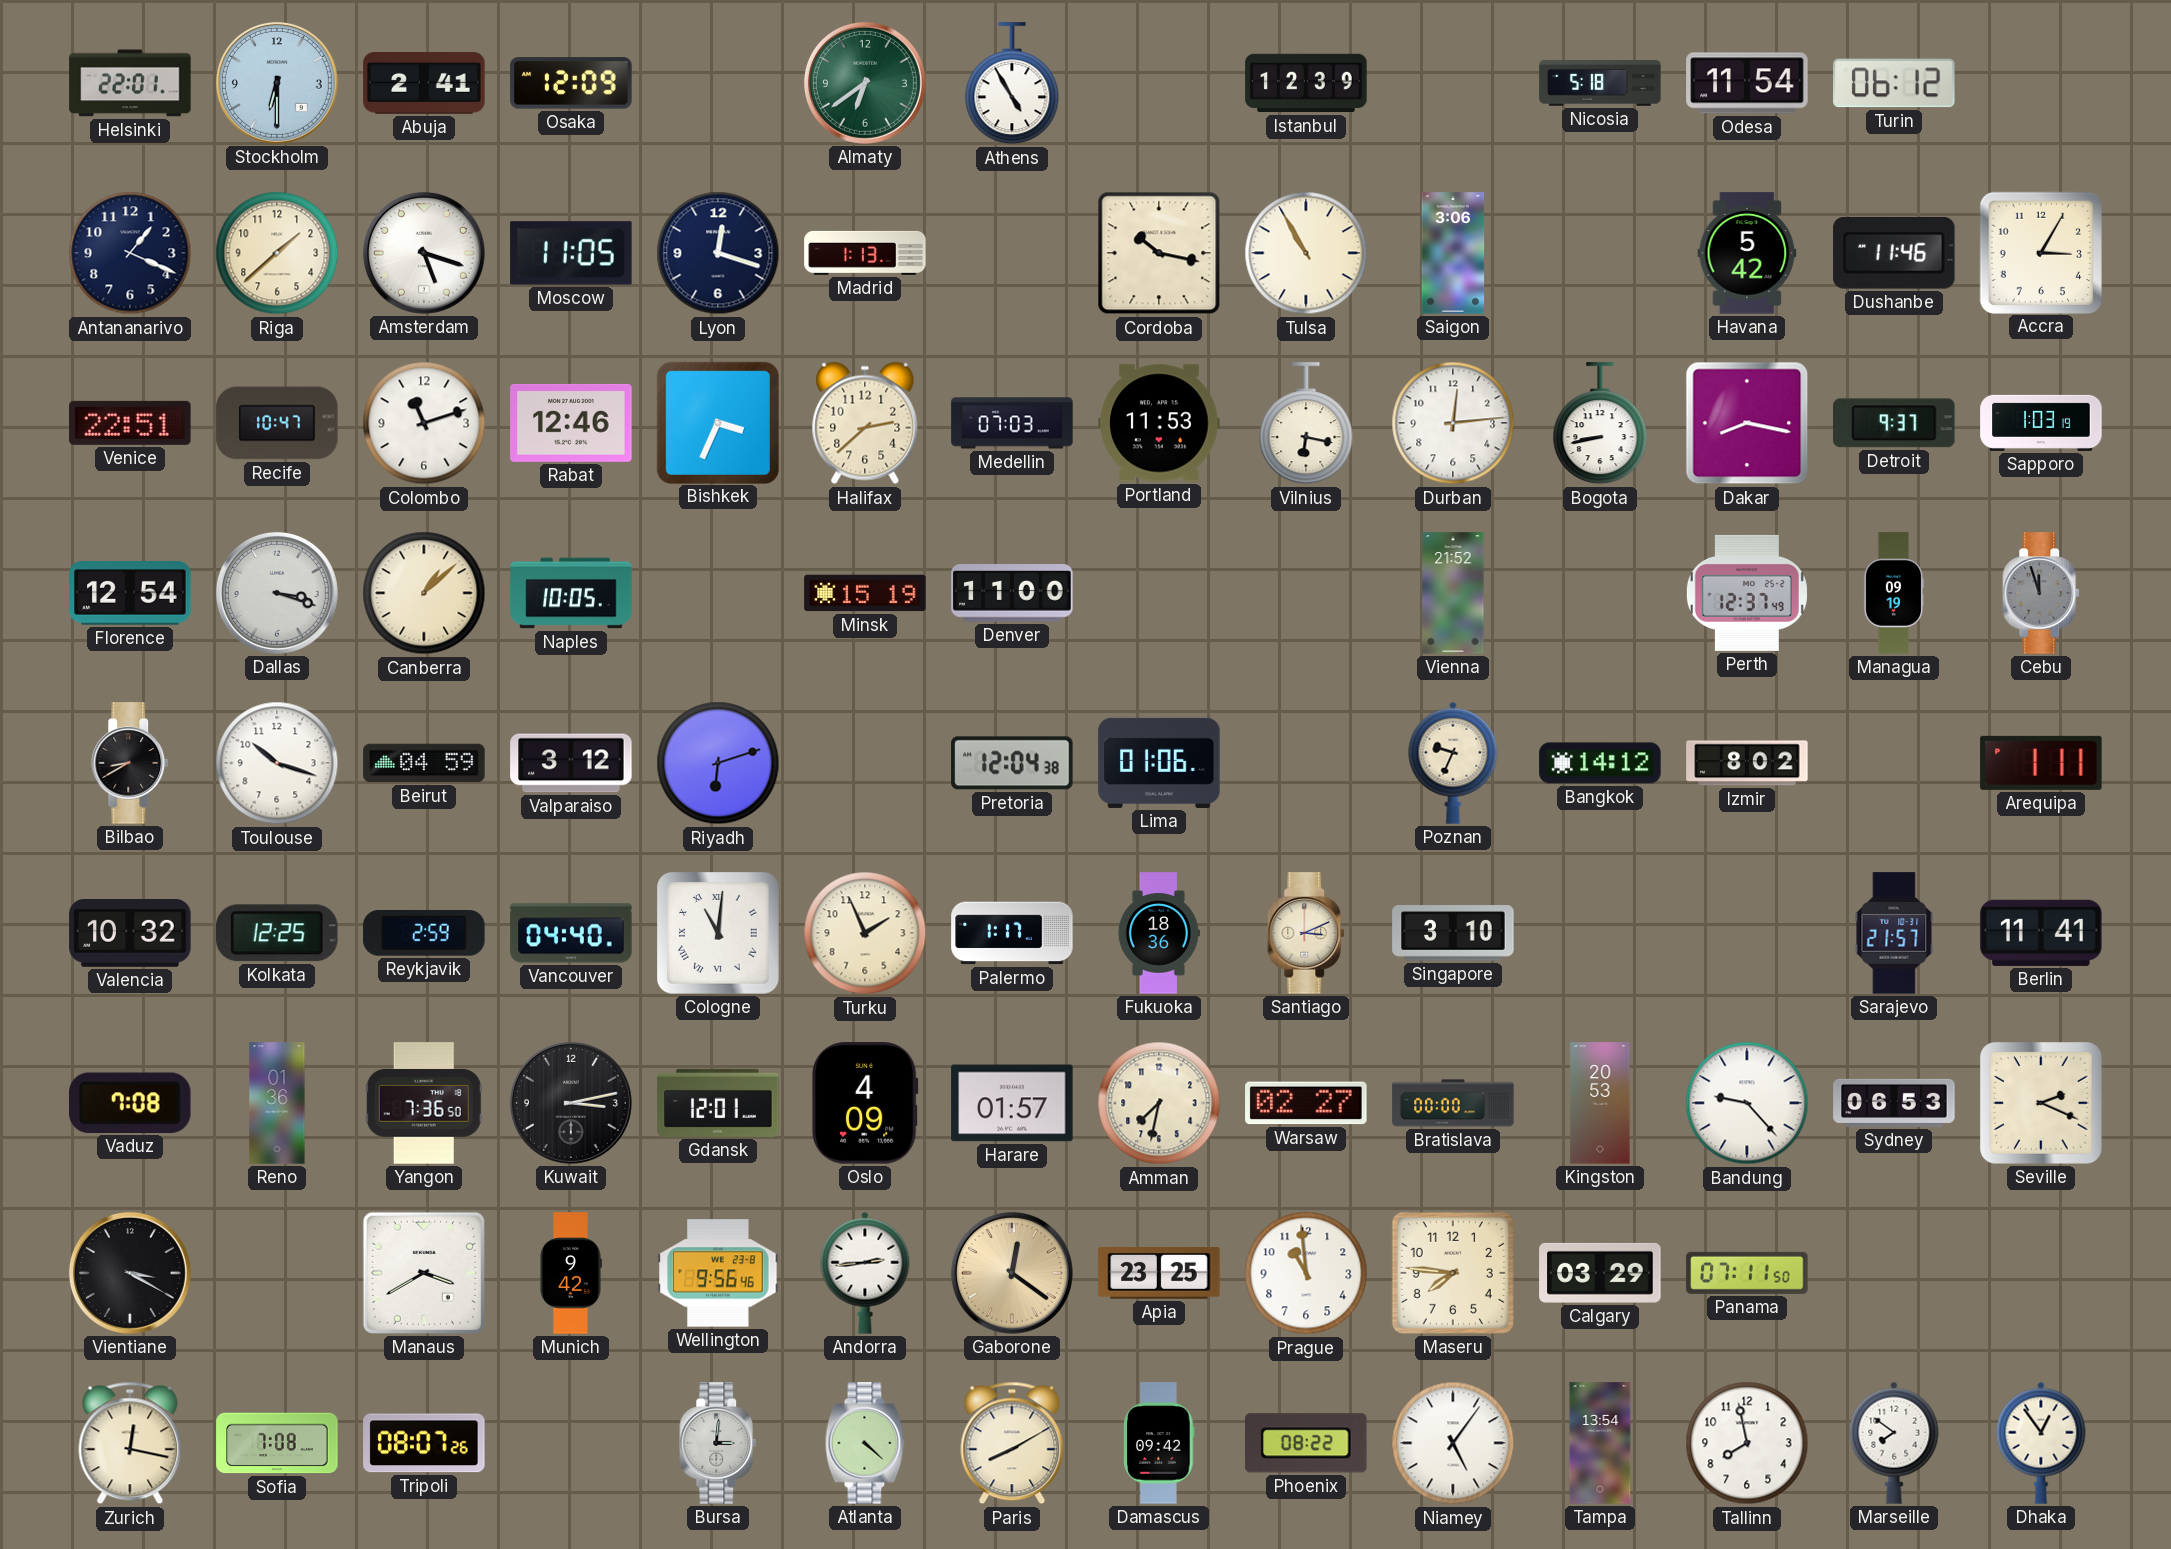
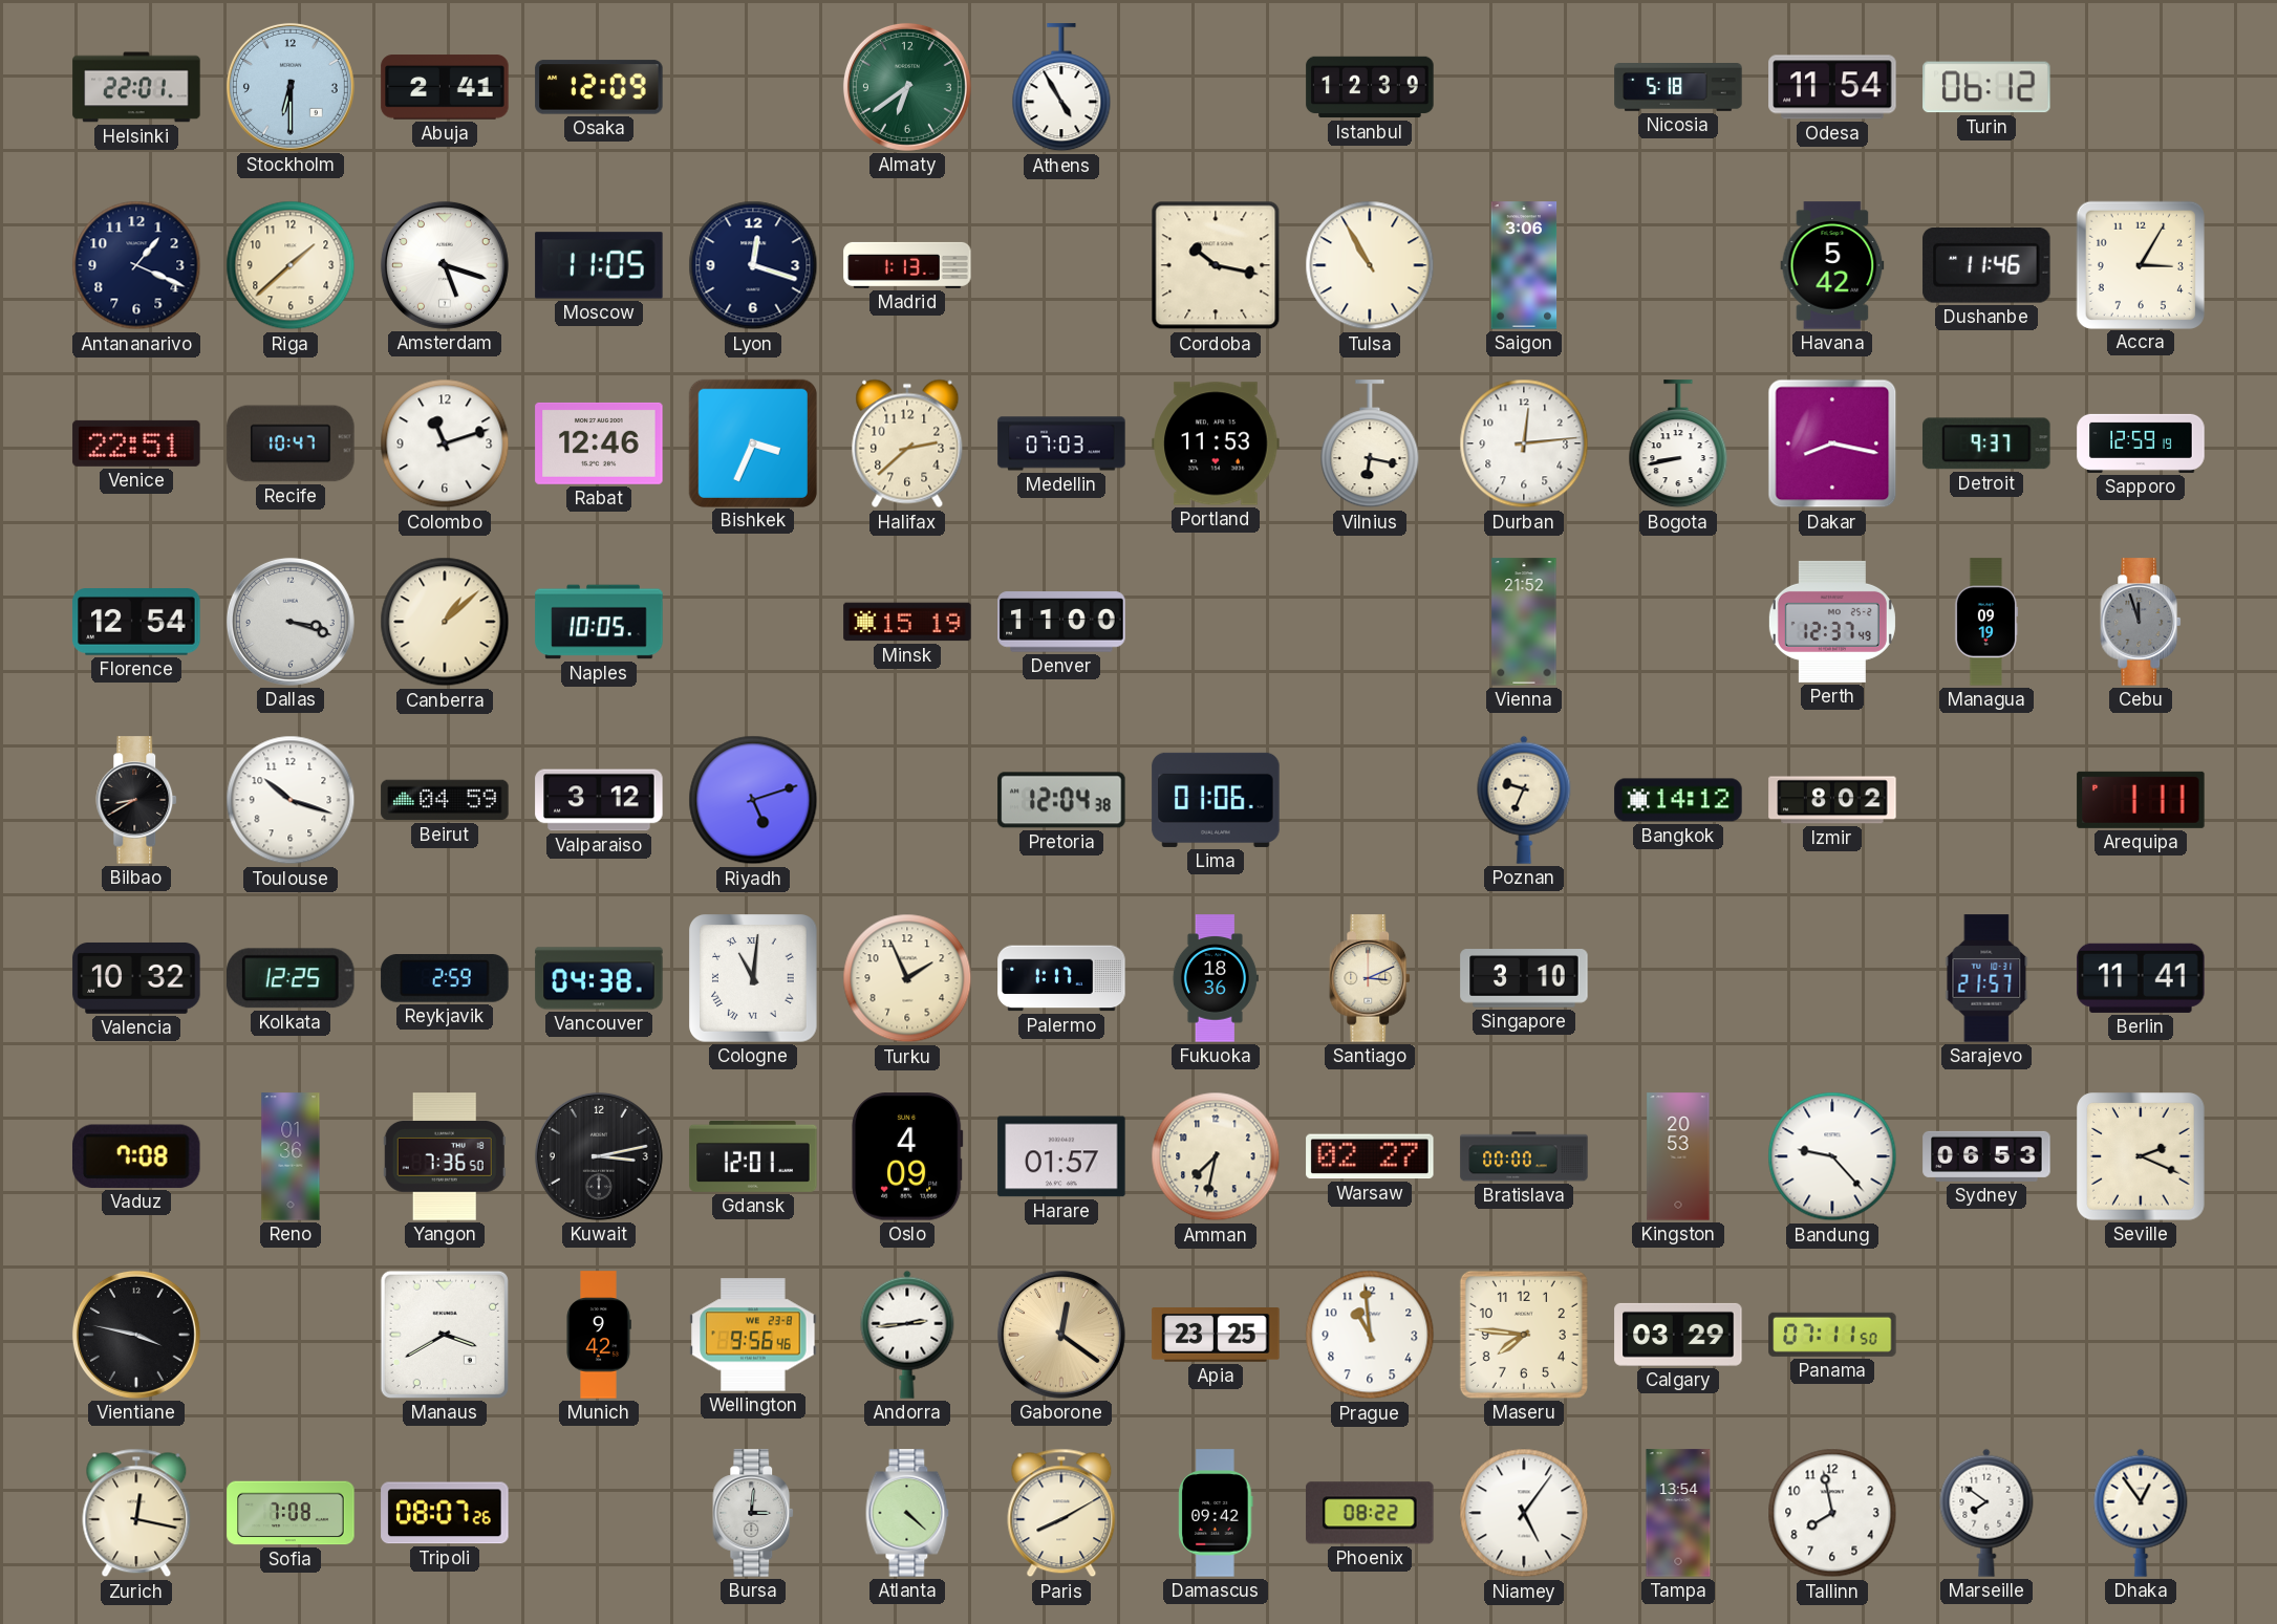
Sapporo: 1:03 -> 12:59 (2141, 443)
Riyadh: 6:12 -> 5:12 (753, 800)
Vancouver: 04:40 -> 04:38 (599, 978)
Vientiane: 3:20 -> 3:47 (136, 1335)
